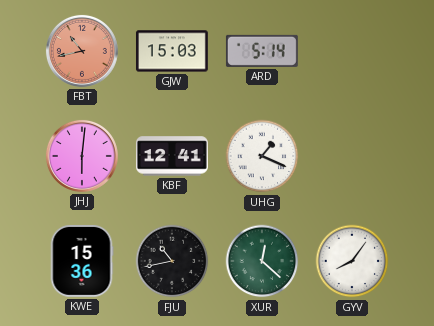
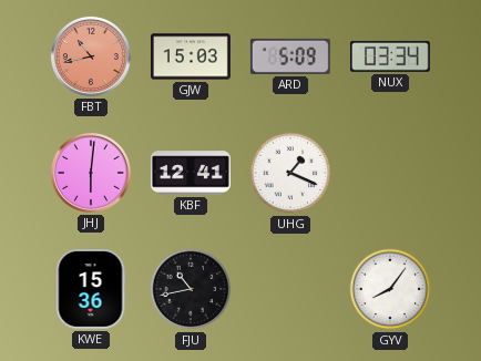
ARD: 5:14 -> 5:09 (290, 56)
NUX: none -> 03:34 (390, 56)
XUR: 12:22 -> none (262, 261)
